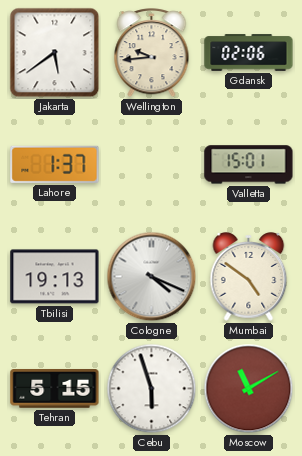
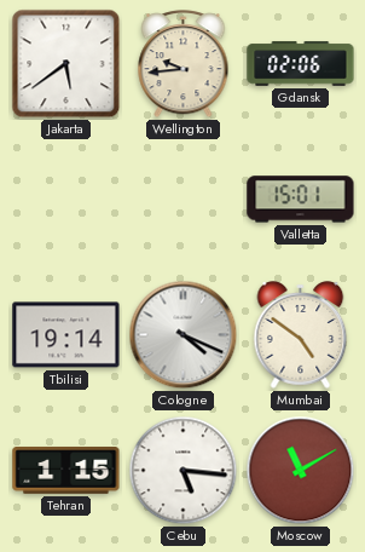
Lahore: 1:37 -> none (55, 164)
Tbilisi: 19:13 -> 19:14 (66, 335)
Tehran: 5:15 -> 1:15 (66, 471)
Cebu: 5:57 -> 5:16 (184, 471)
